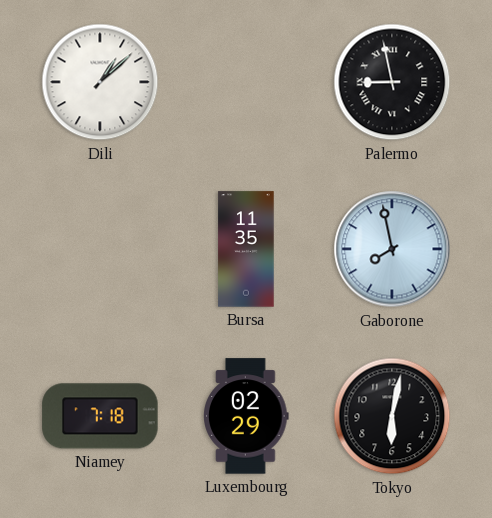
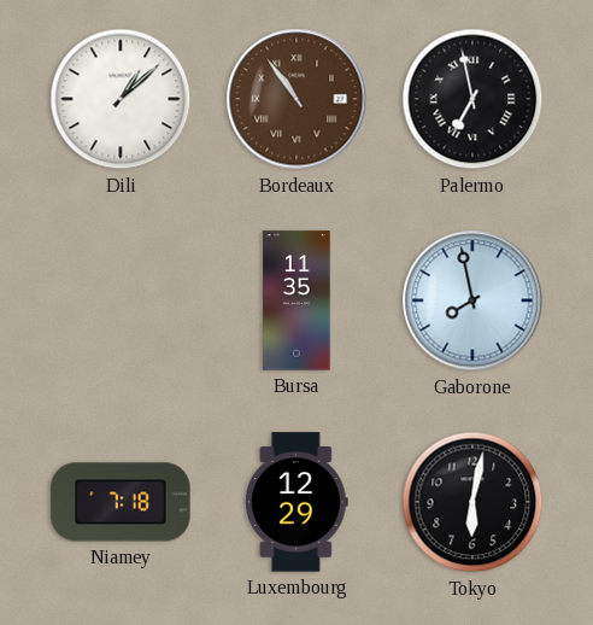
Bordeaux: none -> 10:54 (296, 99)
Palermo: 8:58 -> 6:58 (472, 99)
Luxembourg: 02:29 -> 12:29 (296, 502)
